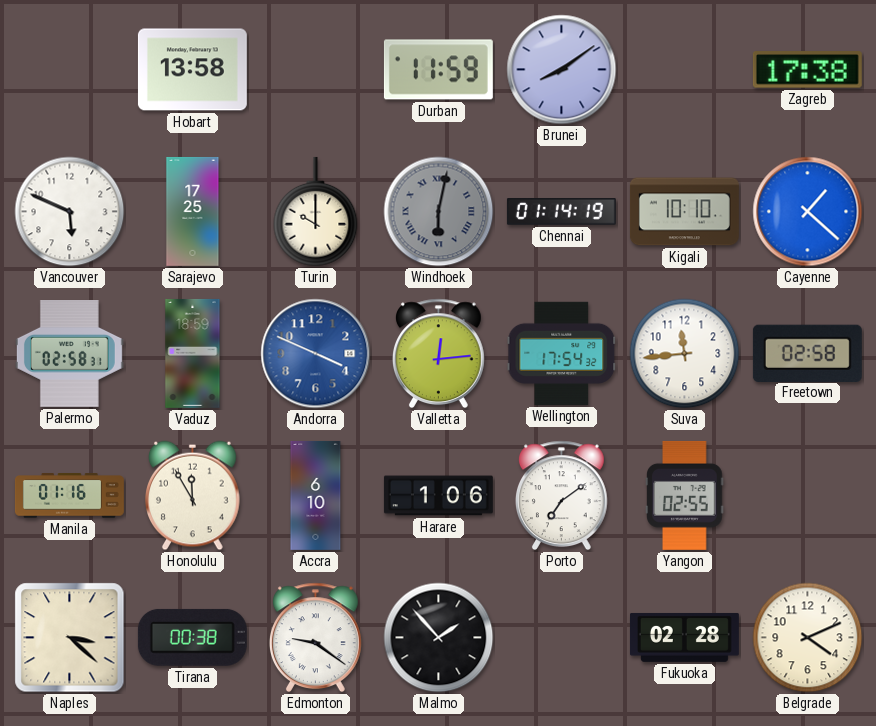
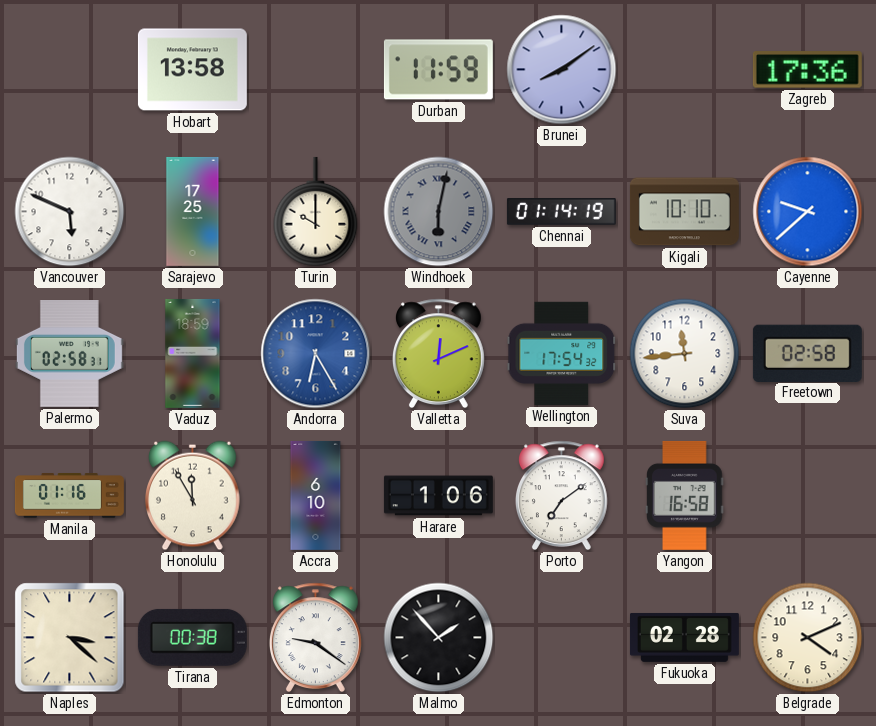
Zagreb: 17:38 -> 17:36 (807, 70)
Cayenne: 1:22 -> 9:38 (808, 212)
Andorra: 3:49 -> 6:25 (316, 354)
Valletta: 12:14 -> 12:11 (438, 354)
Yangon: 02:55 -> 16:58 (685, 495)
